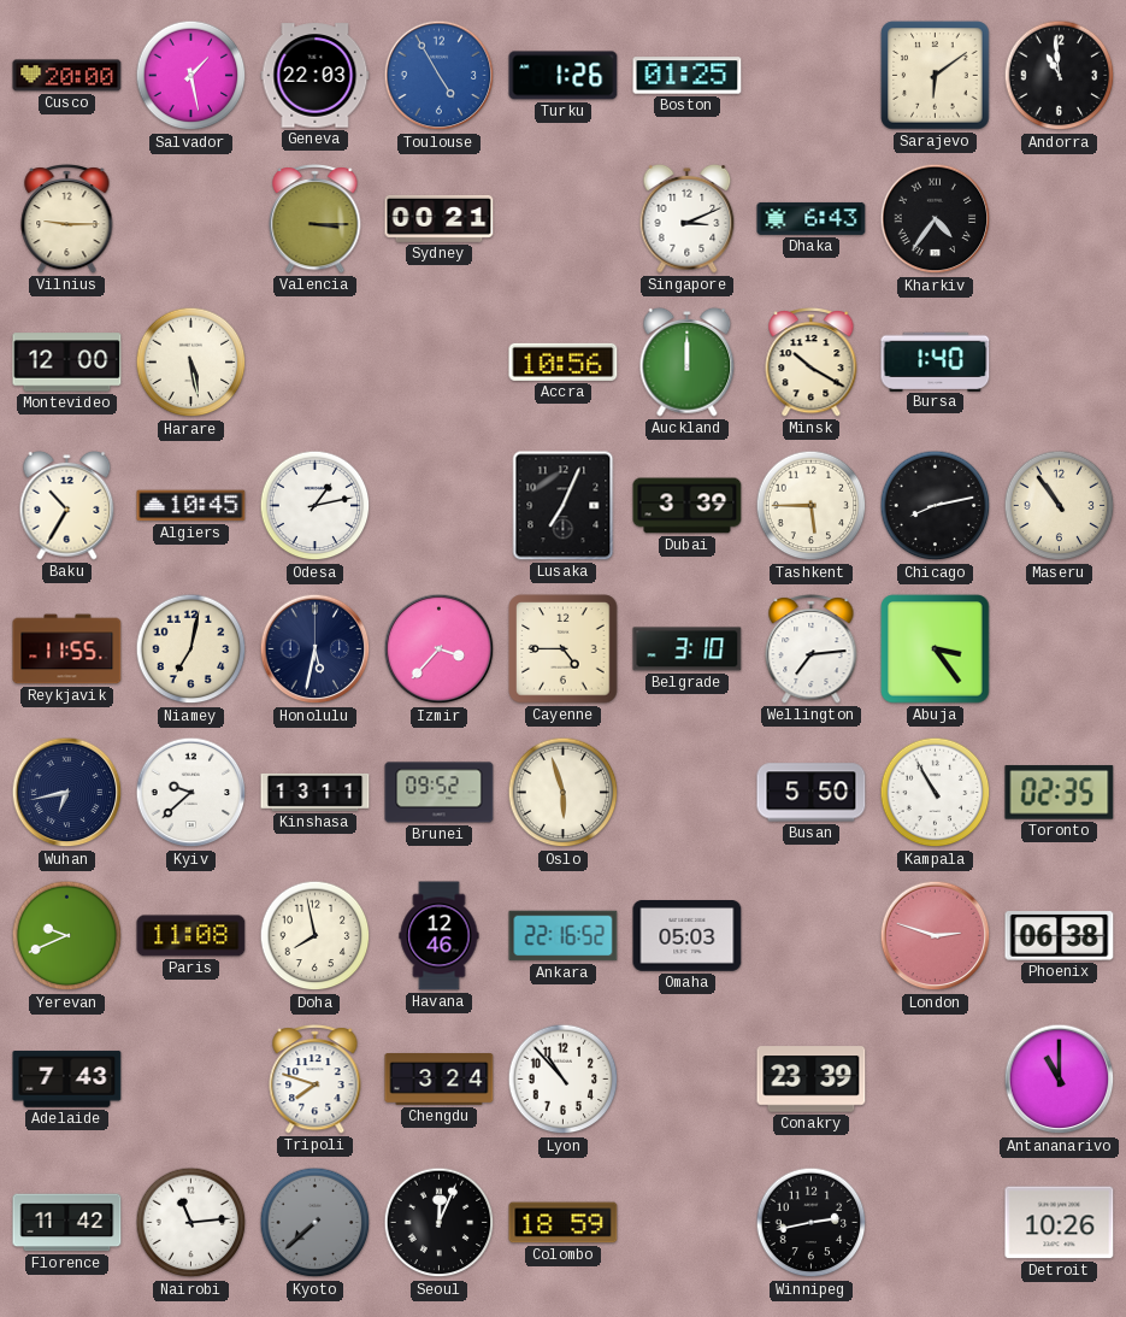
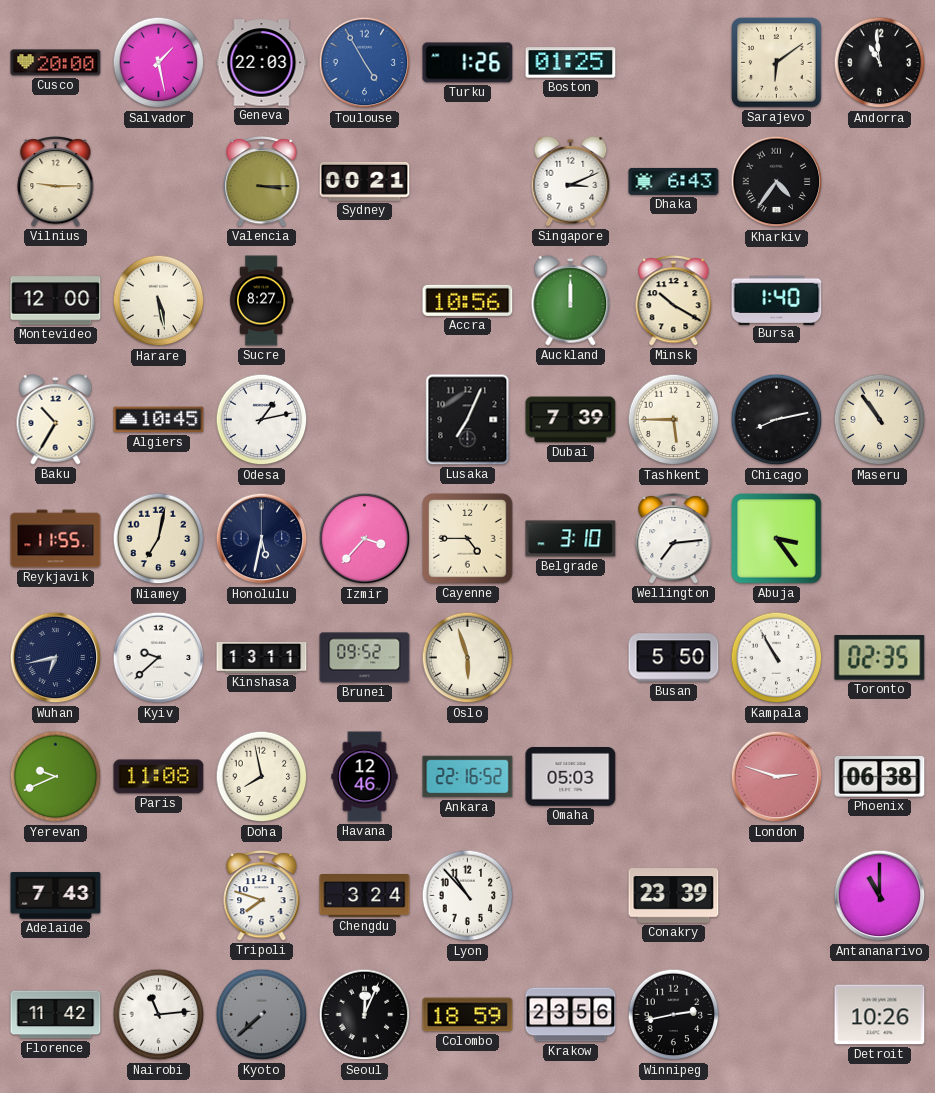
Sucre: none -> 8:27 (261, 301)
Dubai: 3:39 -> 7:39 (571, 420)
Krakow: none -> 23:56 (571, 1015)
